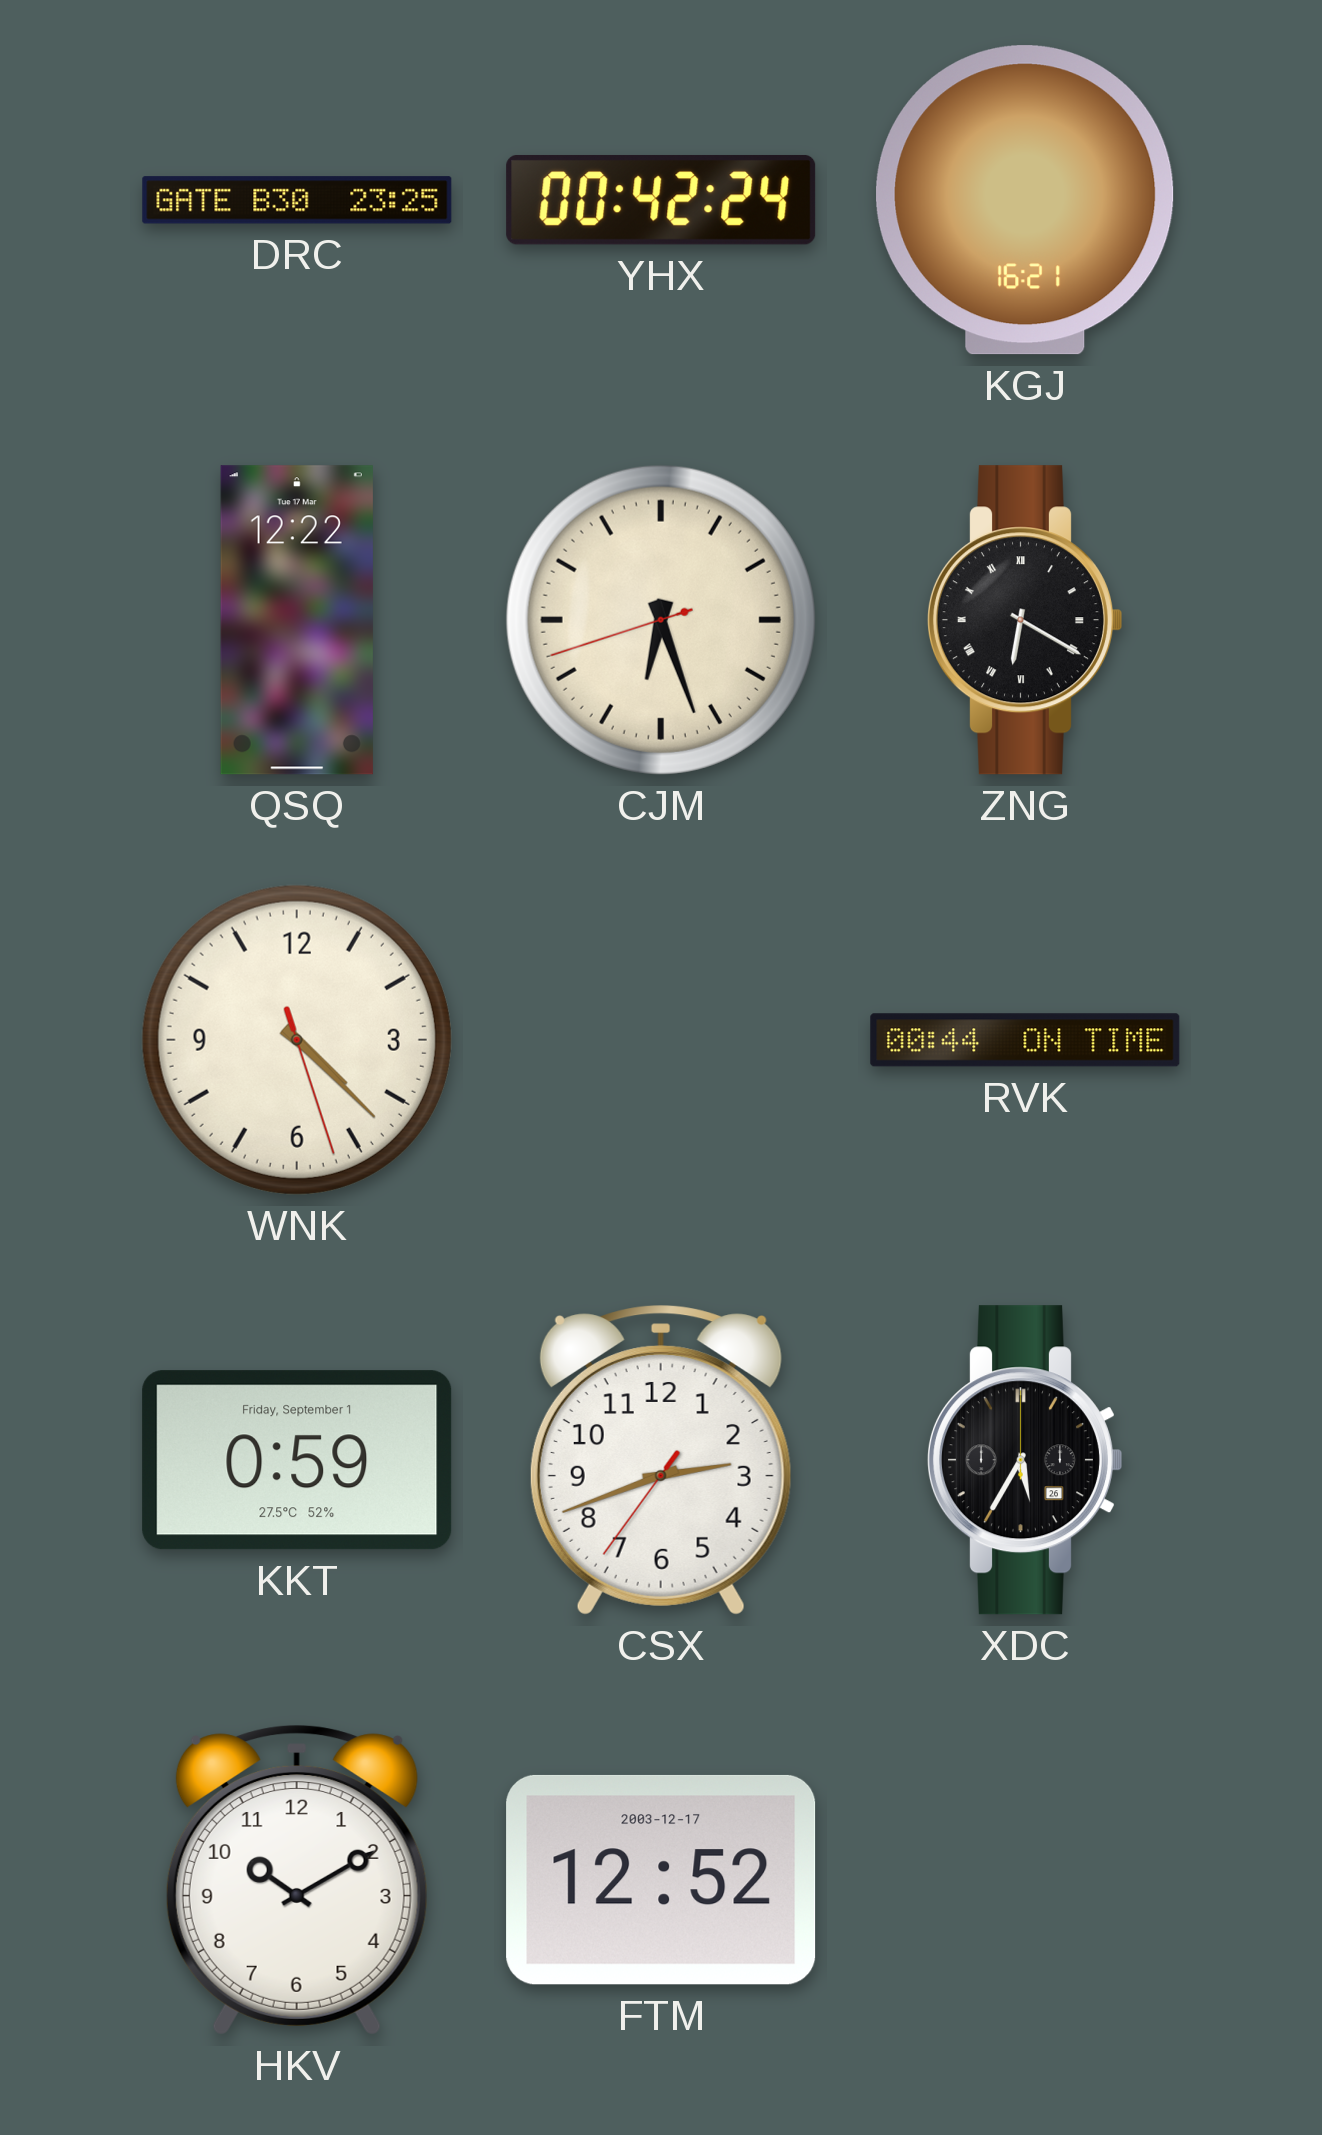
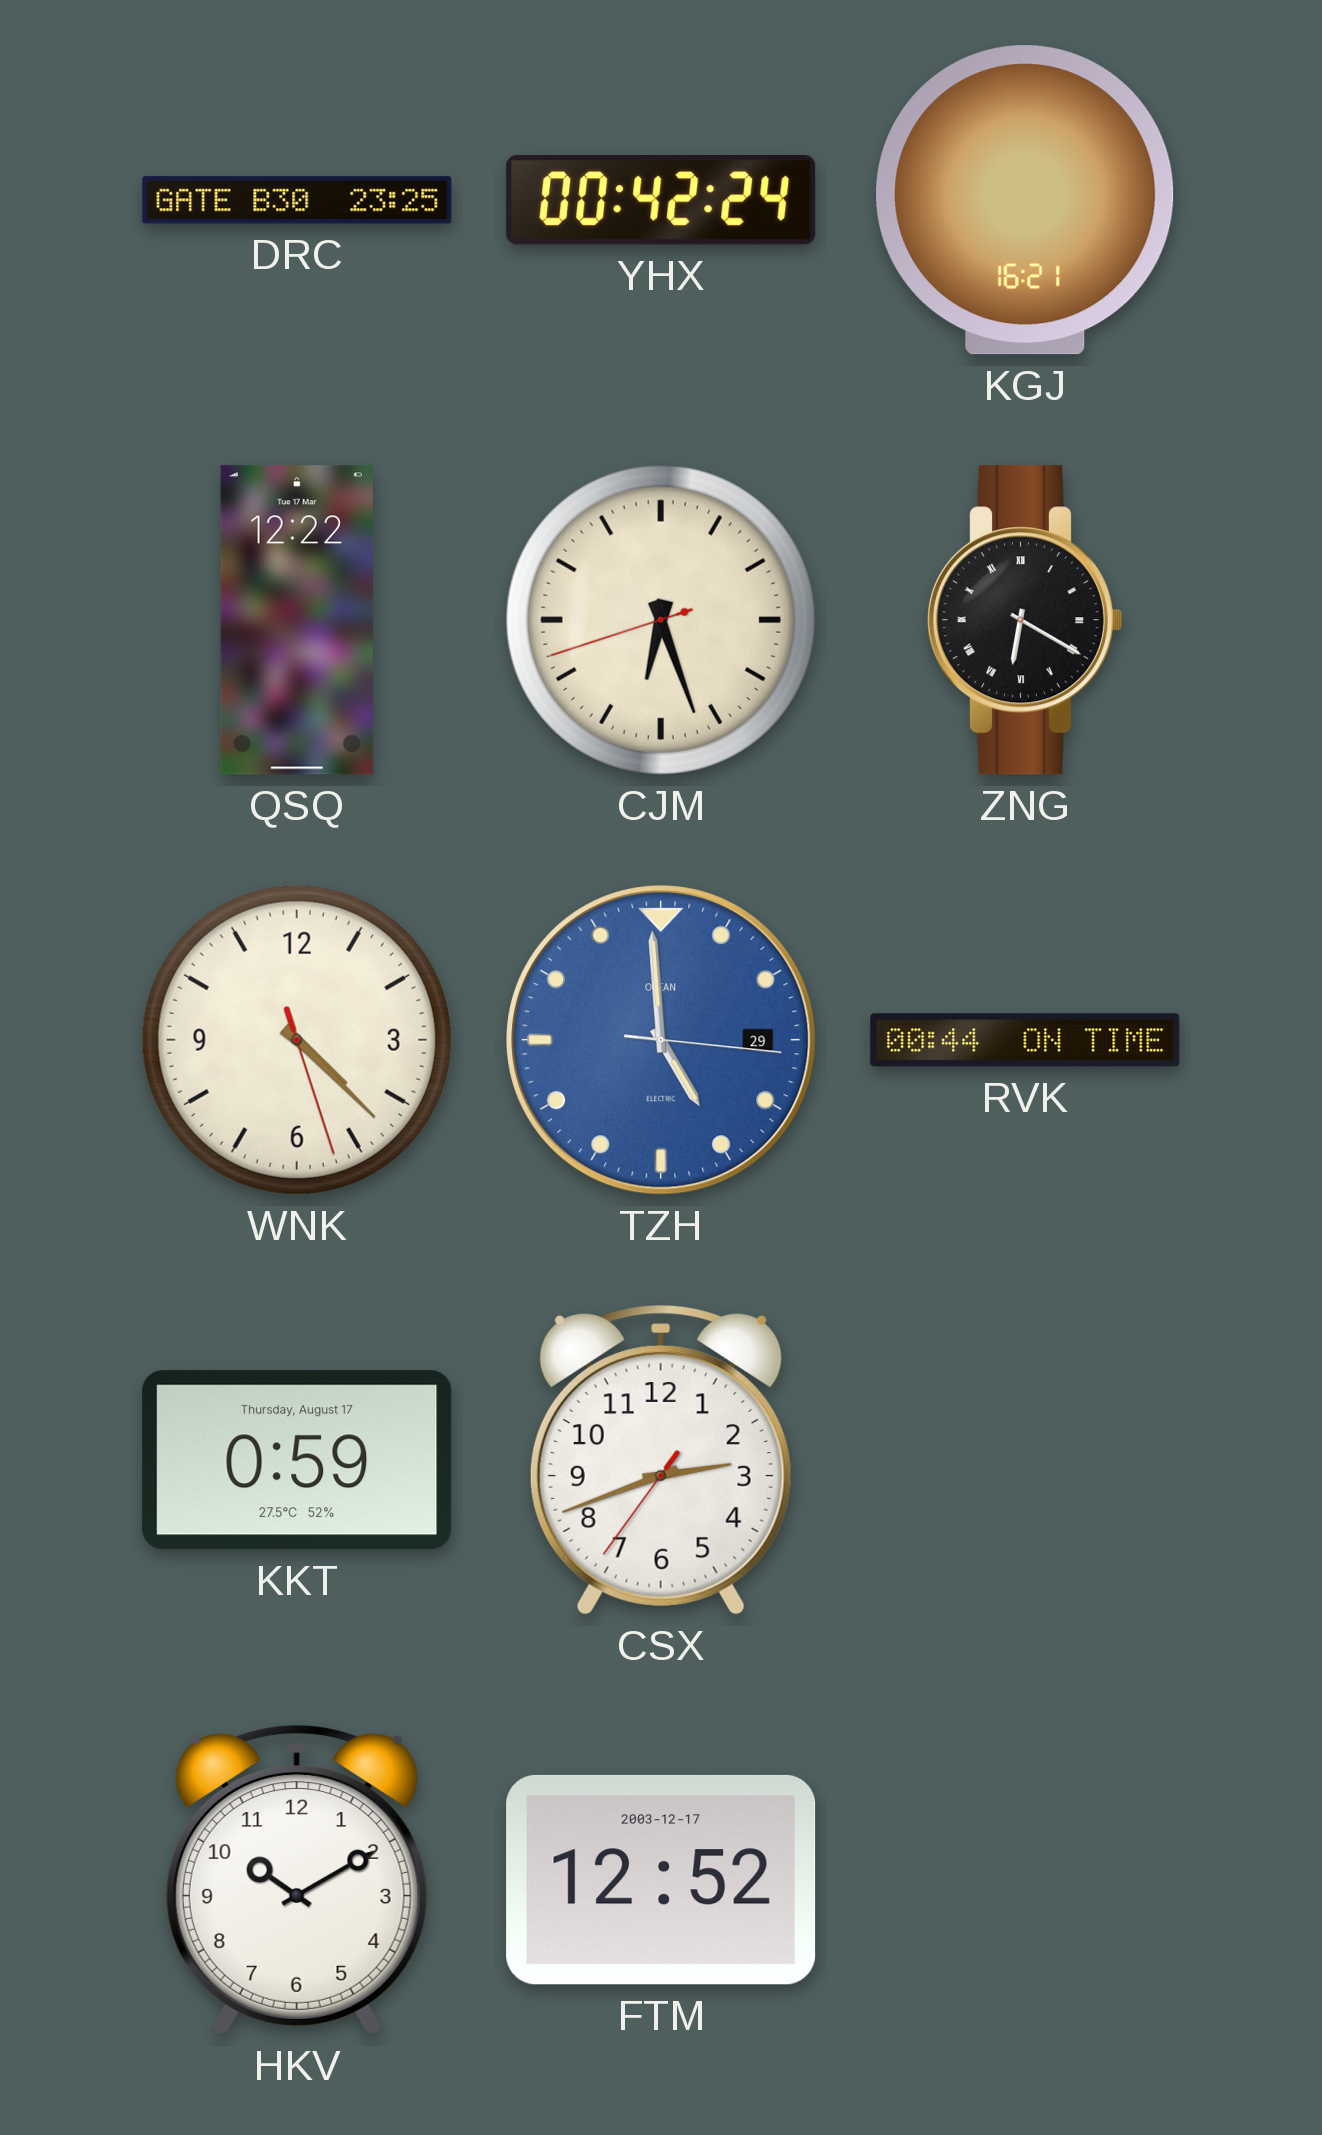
TZH: none -> 4:59 (661, 1040)
KKT date: Friday, September 1 -> Thursday, August 17 (297, 1460)
XDC: 5:35 -> none (1024, 1460)
